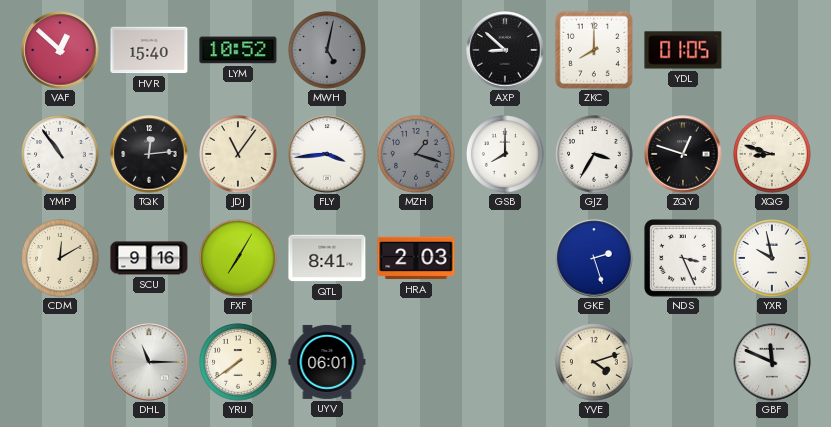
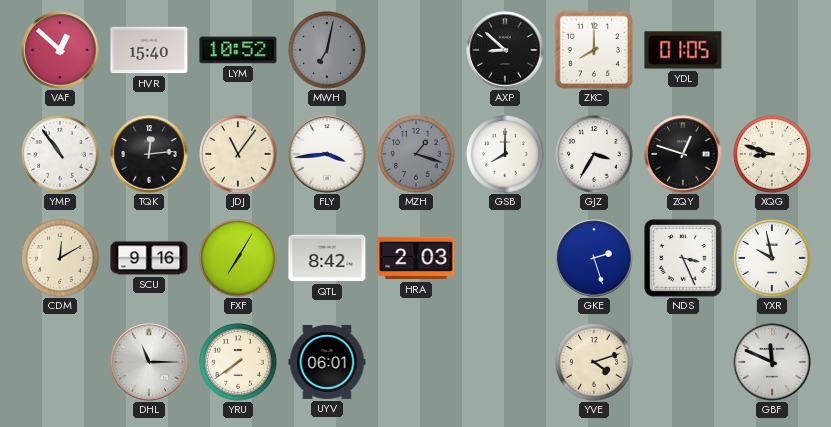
MWH: 5:02 -> 7:02 (327, 50)
QTL: 8:41 -> 8:42 (327, 258)
